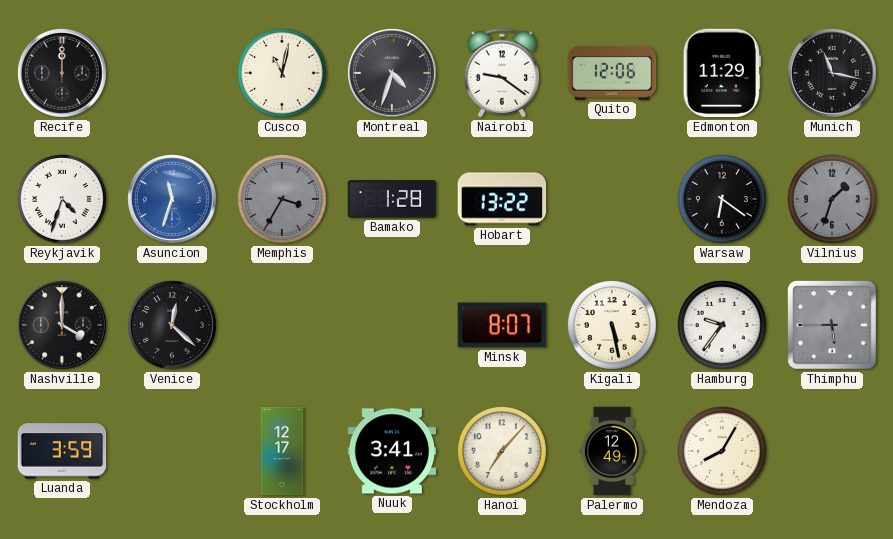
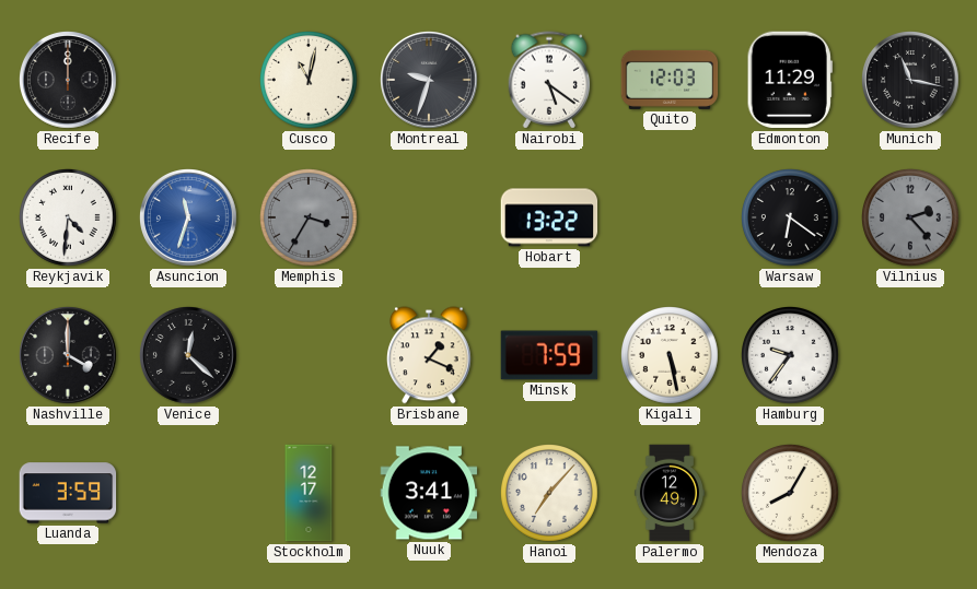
Montreal: 4:33 -> 9:33 (430, 81)
Nairobi: 9:21 -> 5:21 (549, 80)
Quito: 12:06 -> 12:03 (670, 80)
Reykjavik: 4:33 -> 4:31 (69, 219)
Bamako: 1:28 -> none (392, 199)
Vilnius: 1:33 -> 2:23 (911, 219)
Brisbane: none -> 1:19 (430, 355)
Minsk: 8:07 -> 7:59 (549, 355)
Thimphu: 5:45 -> none (832, 325)
